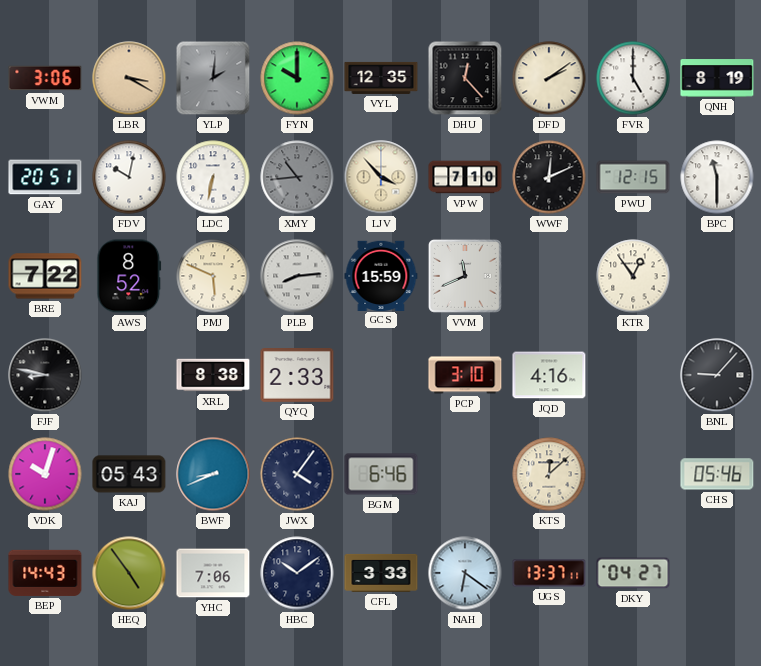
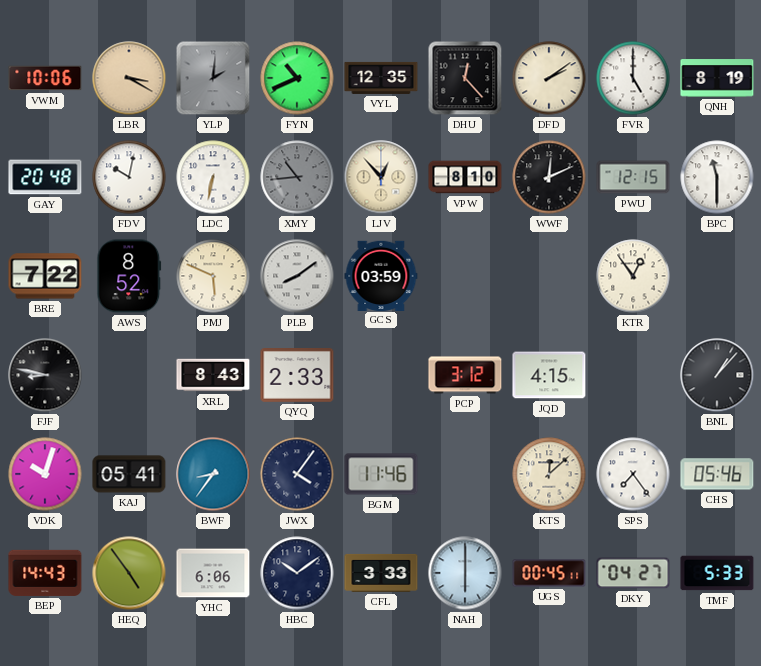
VWM: 3:06 -> 10:06 (45, 78)
FYN: 10:00 -> 10:41 (297, 78)
GAY: 20:51 -> 20:48 (45, 177)
LJV: 3:53 -> 12:53 (381, 177)
VPW: 7:10 -> 8:10 (465, 177)
PLB: 8:14 -> 8:09 (297, 276)
GCS: 15:59 -> 03:59 (381, 275)
VVM: 11:41 -> none (465, 276)
XRL: 8:38 -> 8:43 (213, 375)
PCP: 3:10 -> 3:12 (465, 375)
JQD: 4:16 -> 4:15 (549, 375)
BNL: 9:07 -> 1:07 (717, 375)
KAJ: 05:43 -> 05:41 (129, 474)
BWF: 8:41 -> 8:36 (213, 474)
BGM: 6:46 -> 11:46 (381, 474)
SPS: none -> 7:24 (633, 474)
YHC: 7:06 -> 6:06 (213, 573)
NAH: 6:21 -> 6:00 (465, 573)
UGS: 13:37 -> 00:45 (549, 573)
TMF: none -> 5:33 (717, 573)
